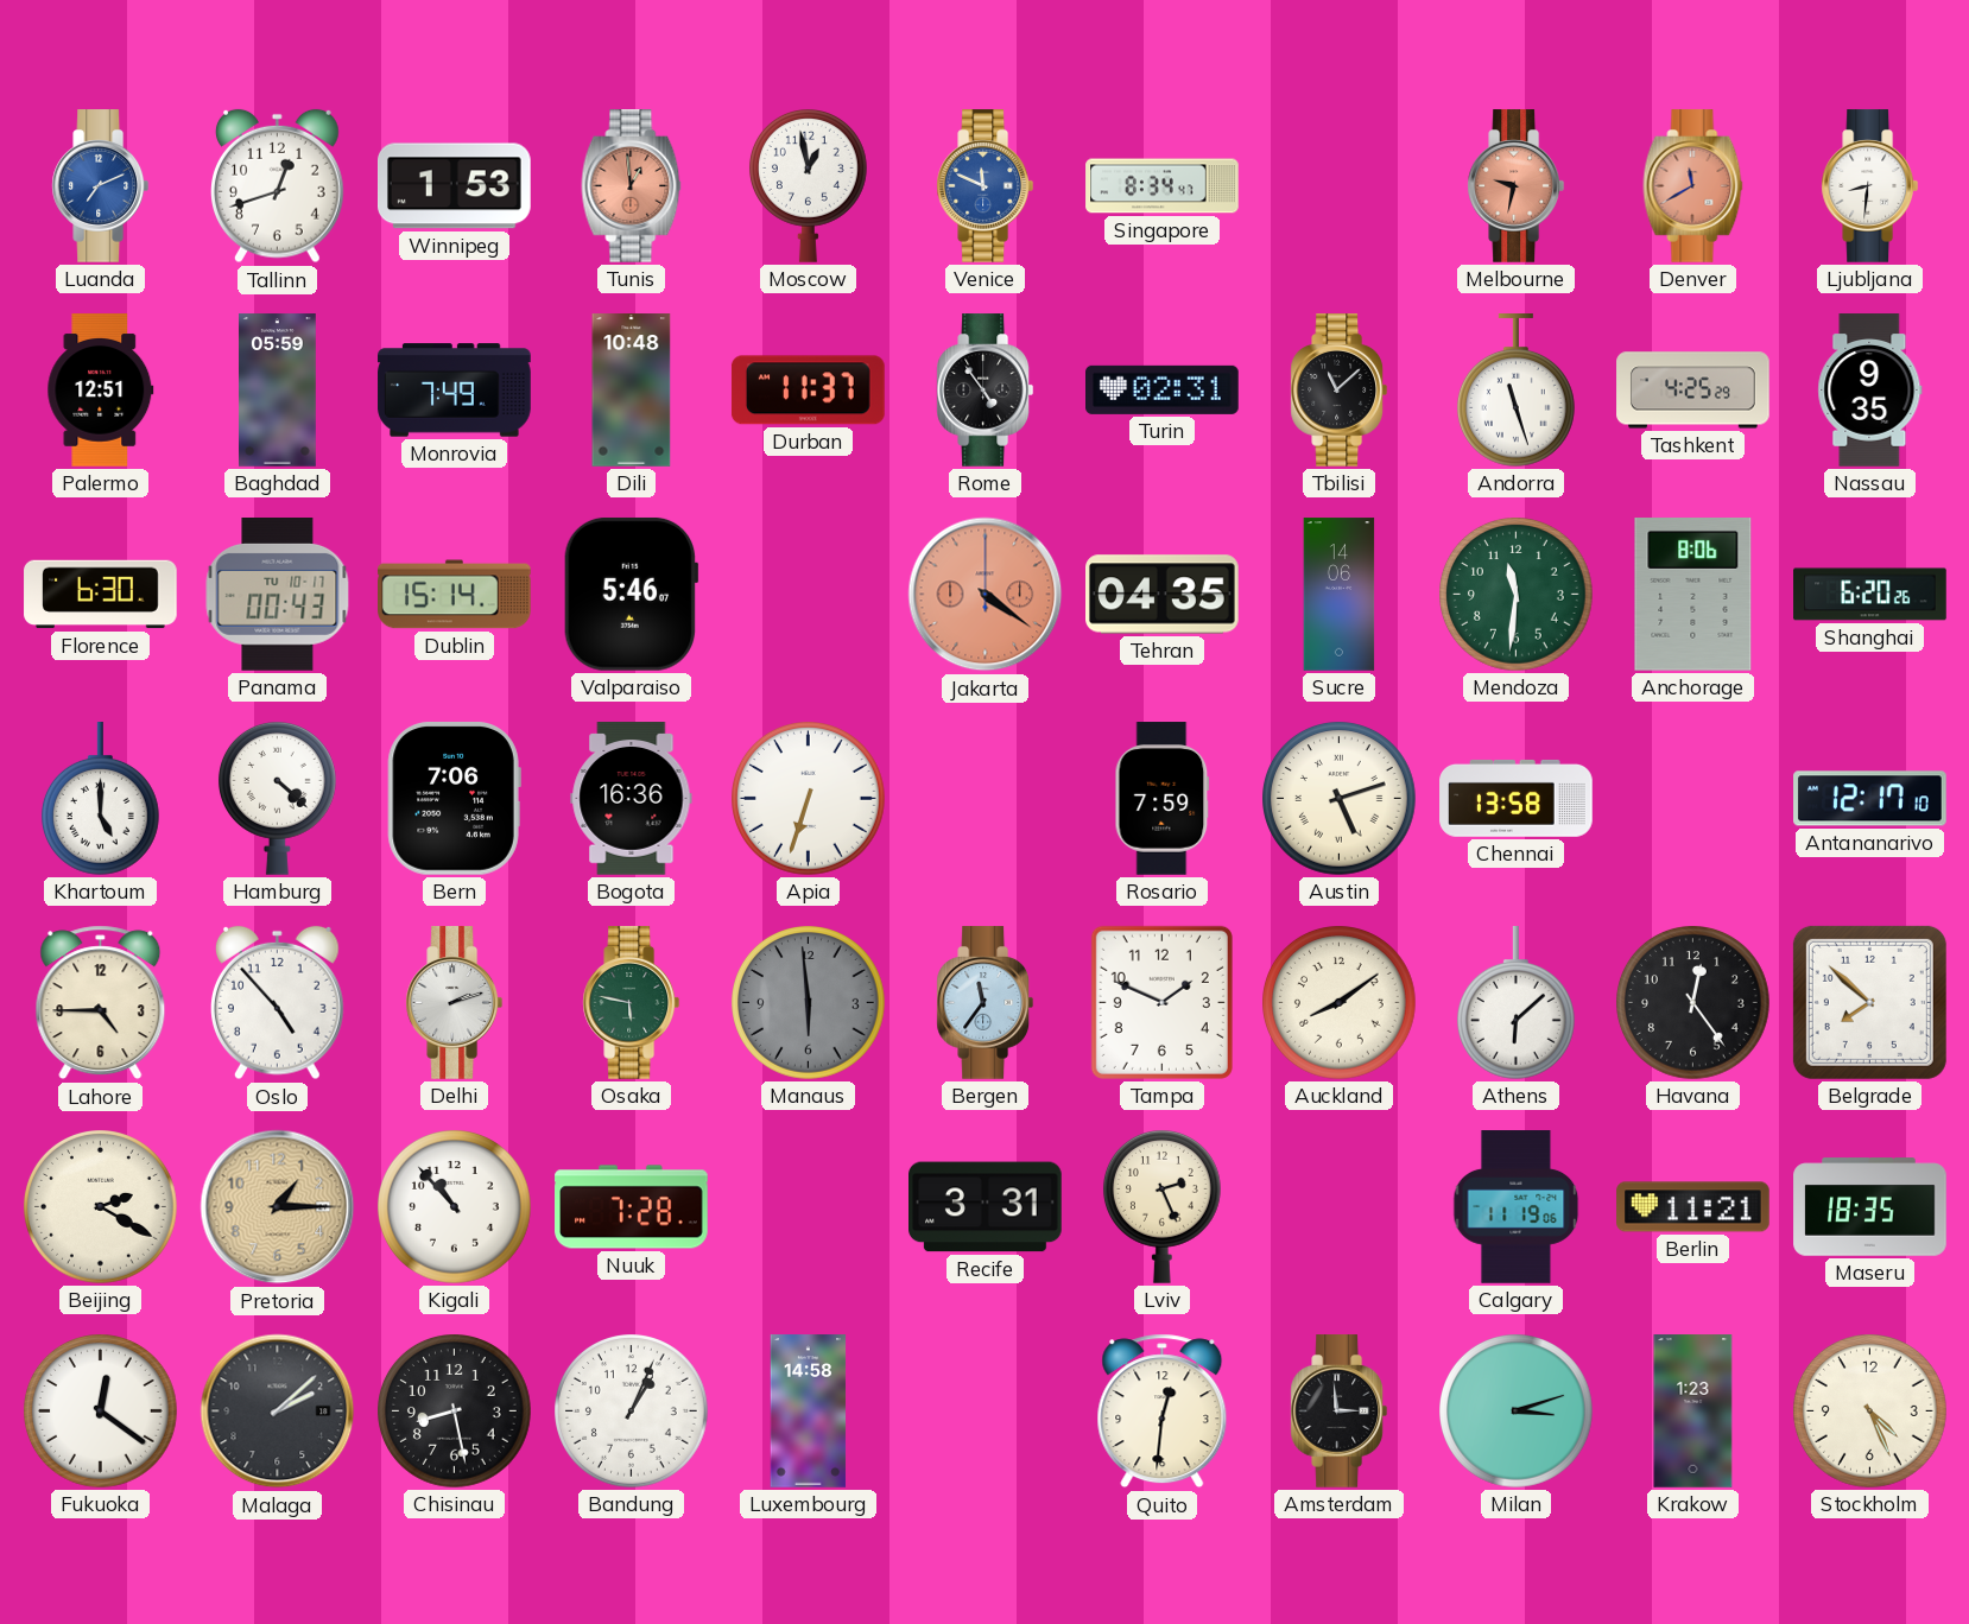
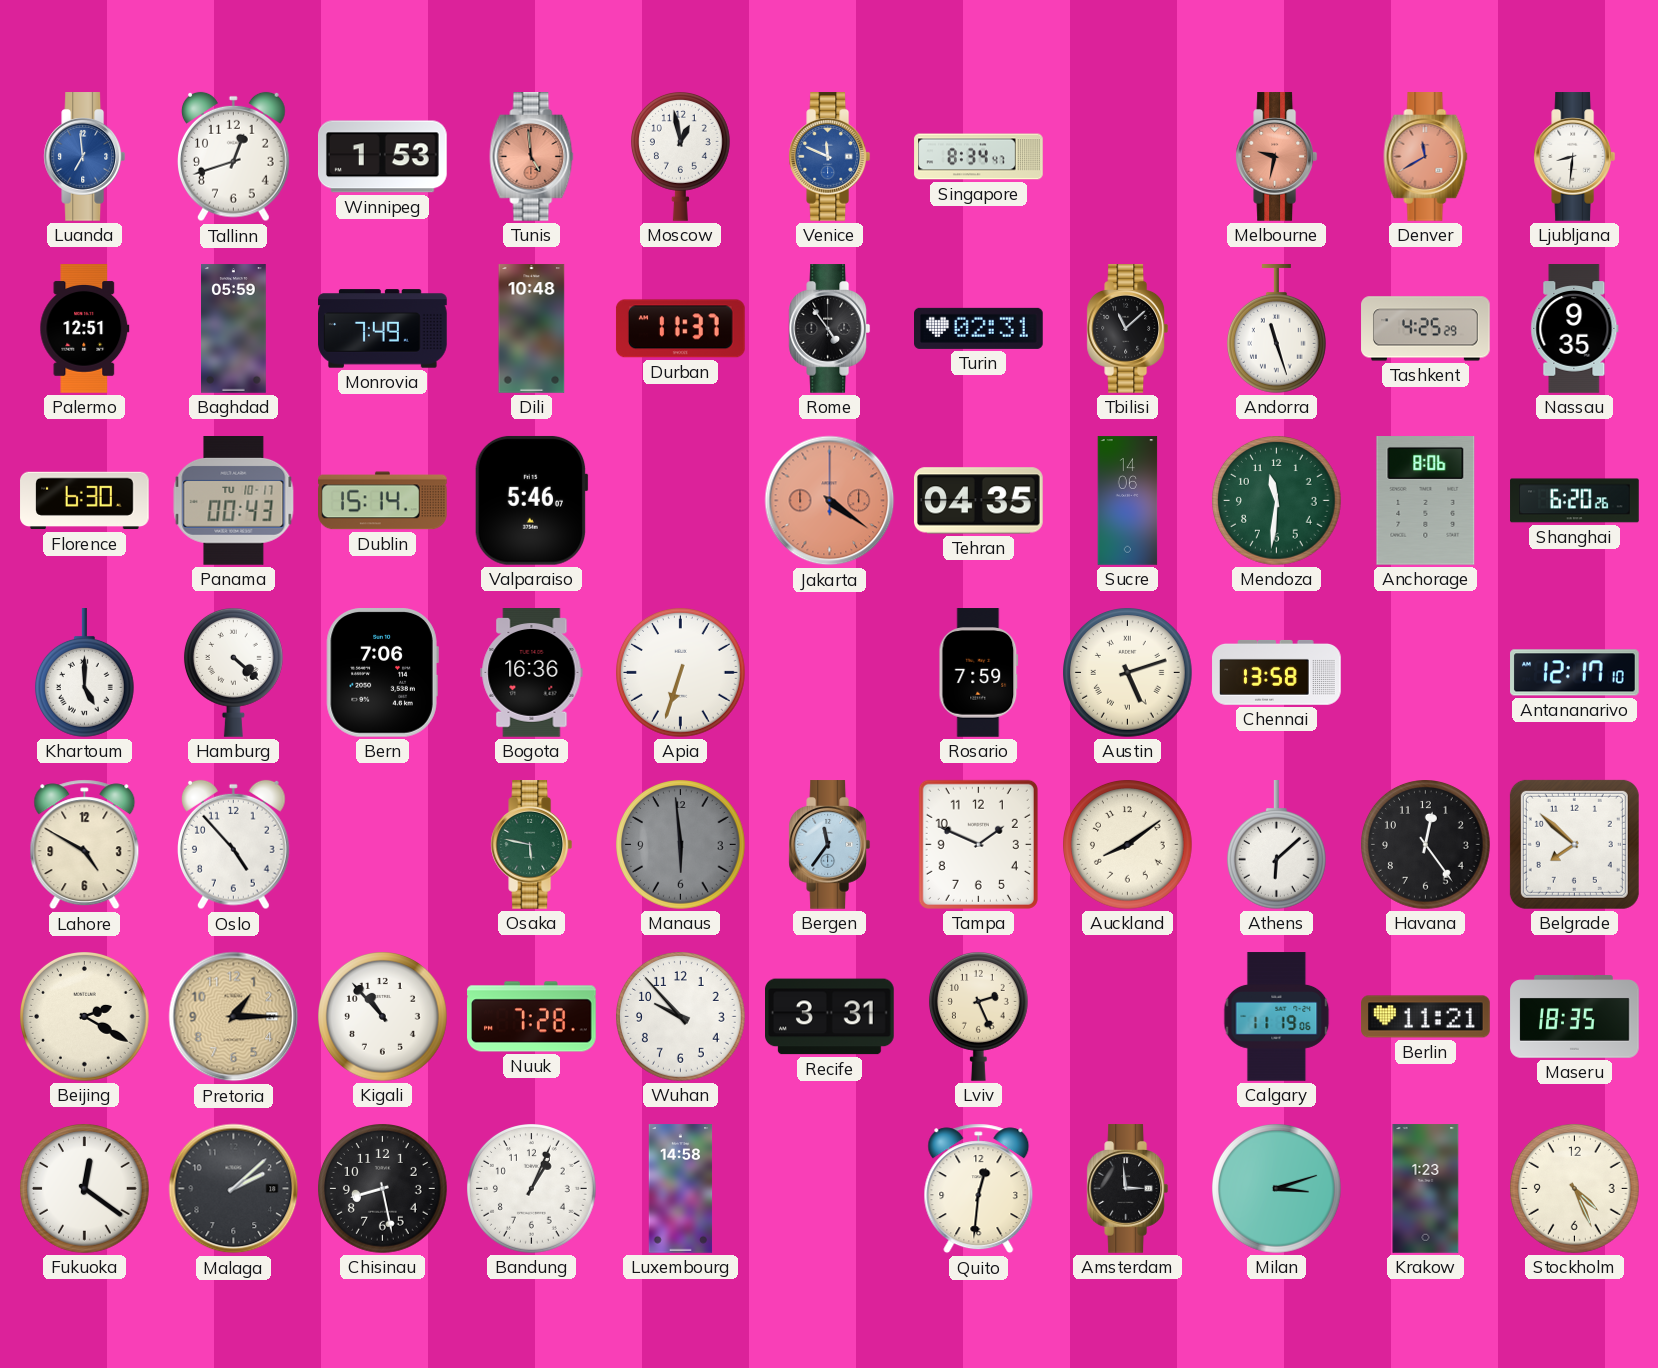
Luanda: 7:11 -> 6:59 (84, 157)
Tunis: 12:59 -> 4:59 (532, 157)
Lahore: 4:45 -> 4:50 (85, 845)
Delhi: 2:12 -> none (454, 1003)
Wuhan: none -> 9:53 (681, 1017)
